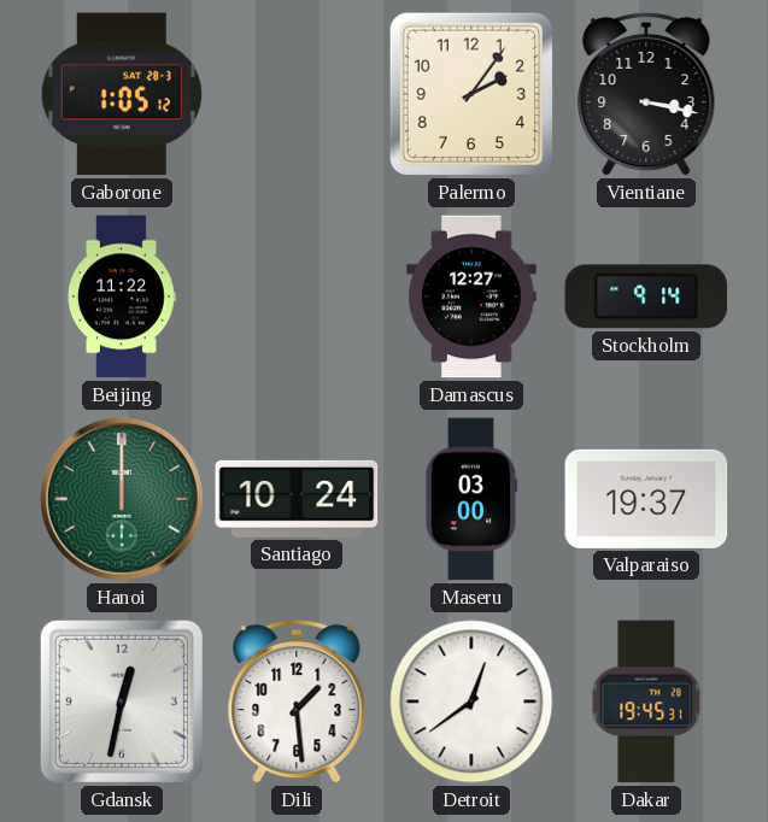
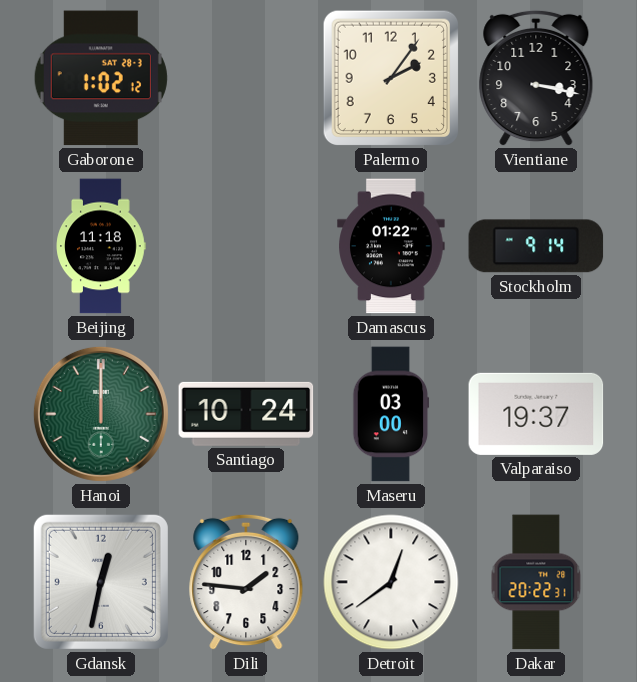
Gaborone: 1:05 -> 1:02 (101, 78)
Beijing: 11:22 -> 11:18 (101, 246)
Damascus: 12:27 -> 01:22 (391, 246)
Dili: 1:29 -> 1:46 (246, 582)
Dakar: 19:45 -> 20:22 (536, 582)
